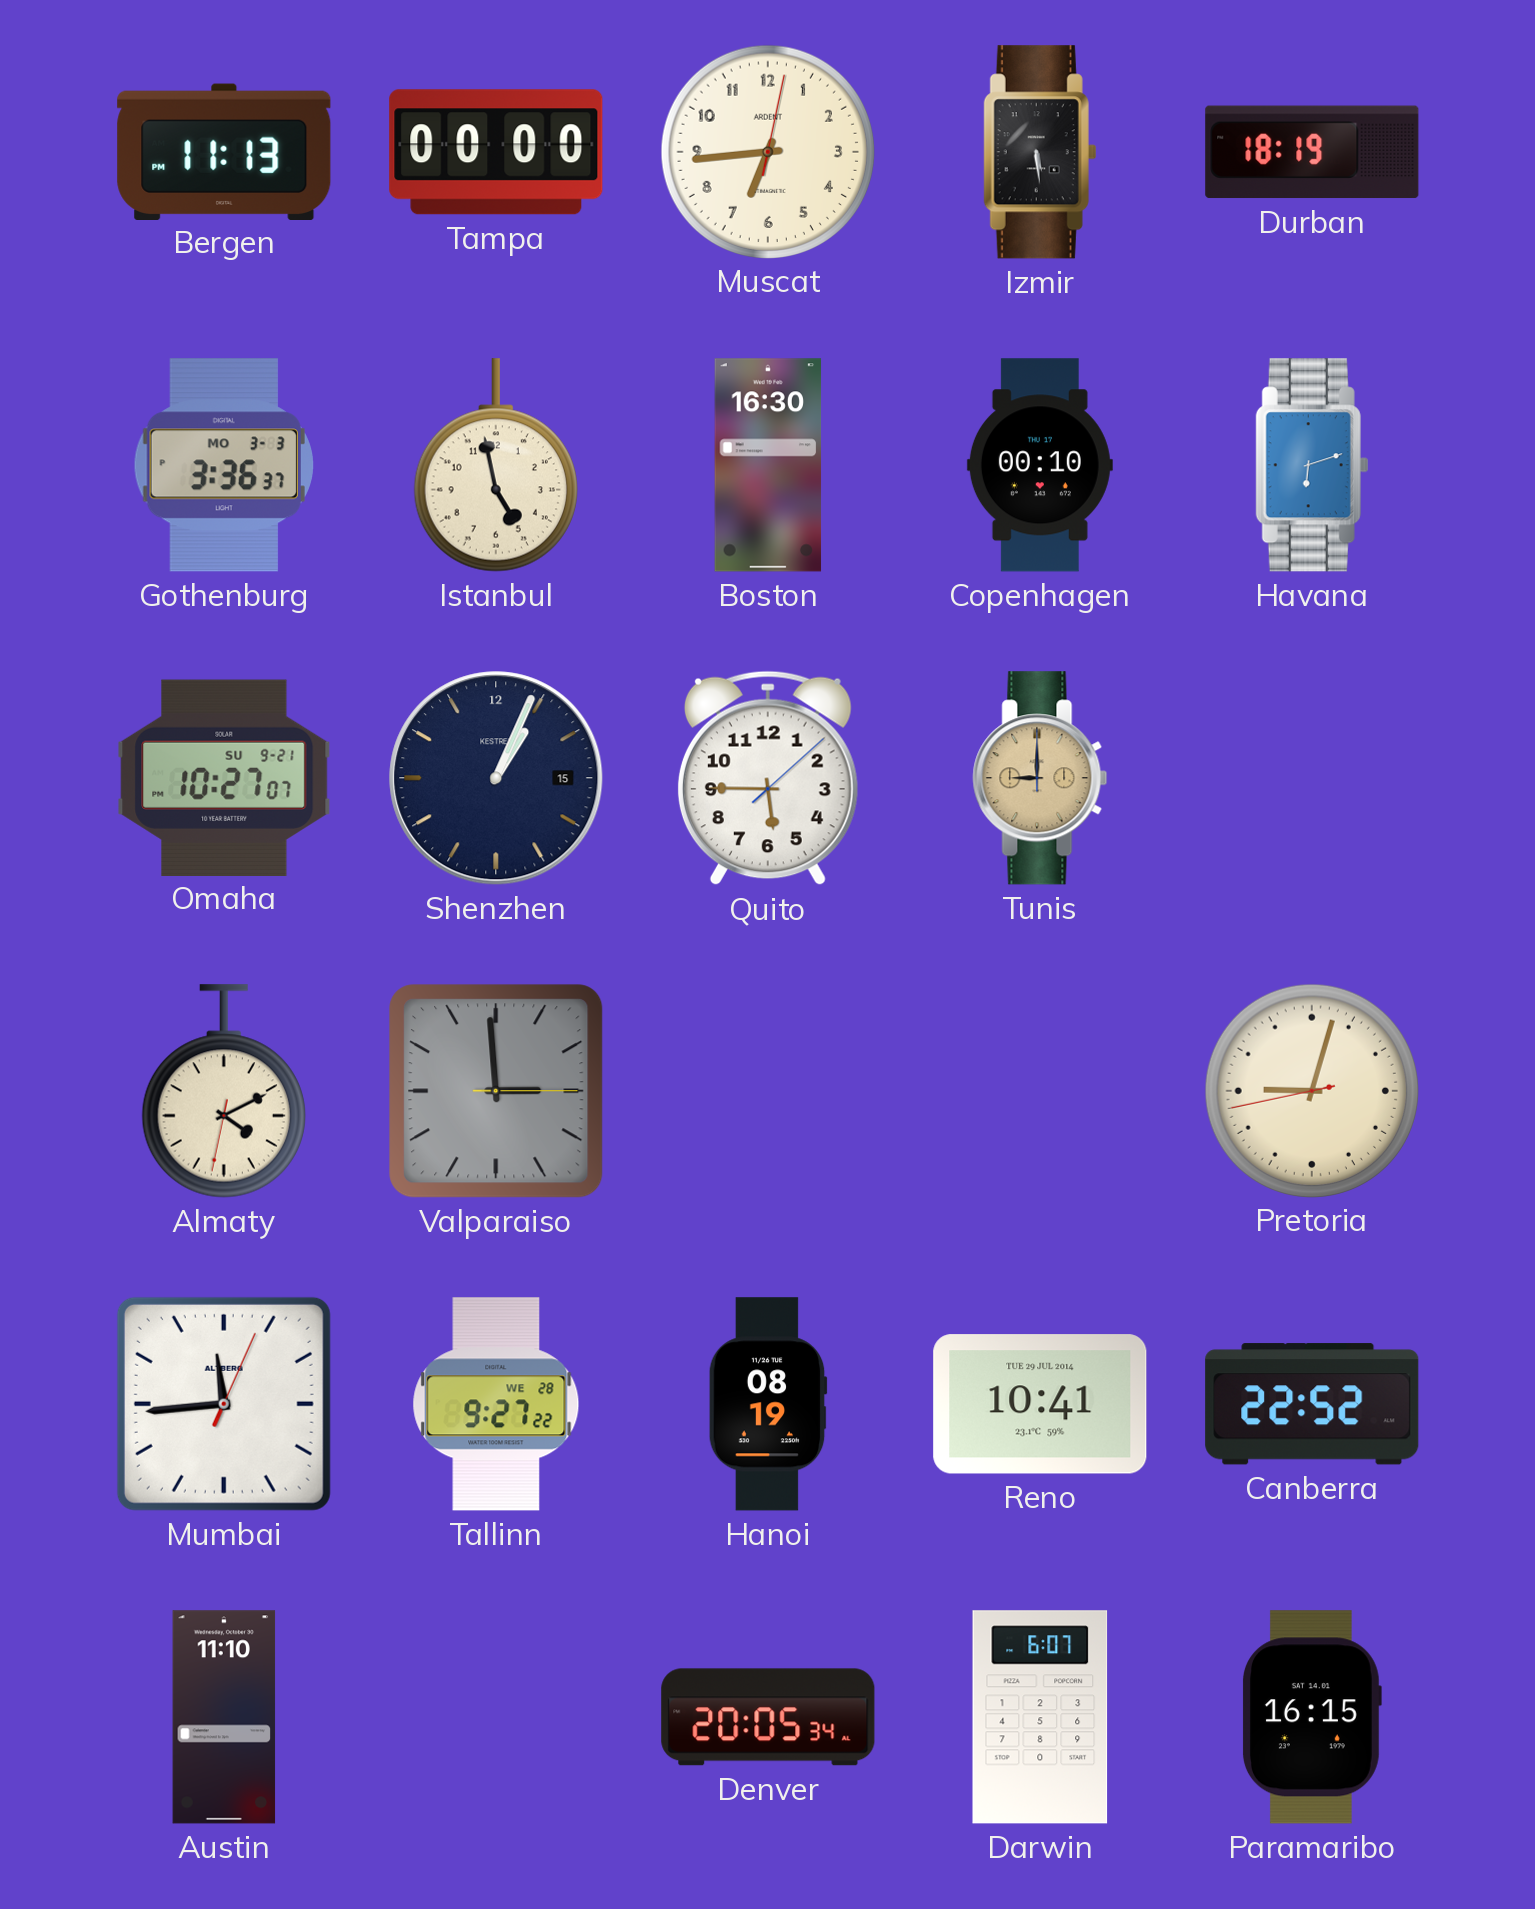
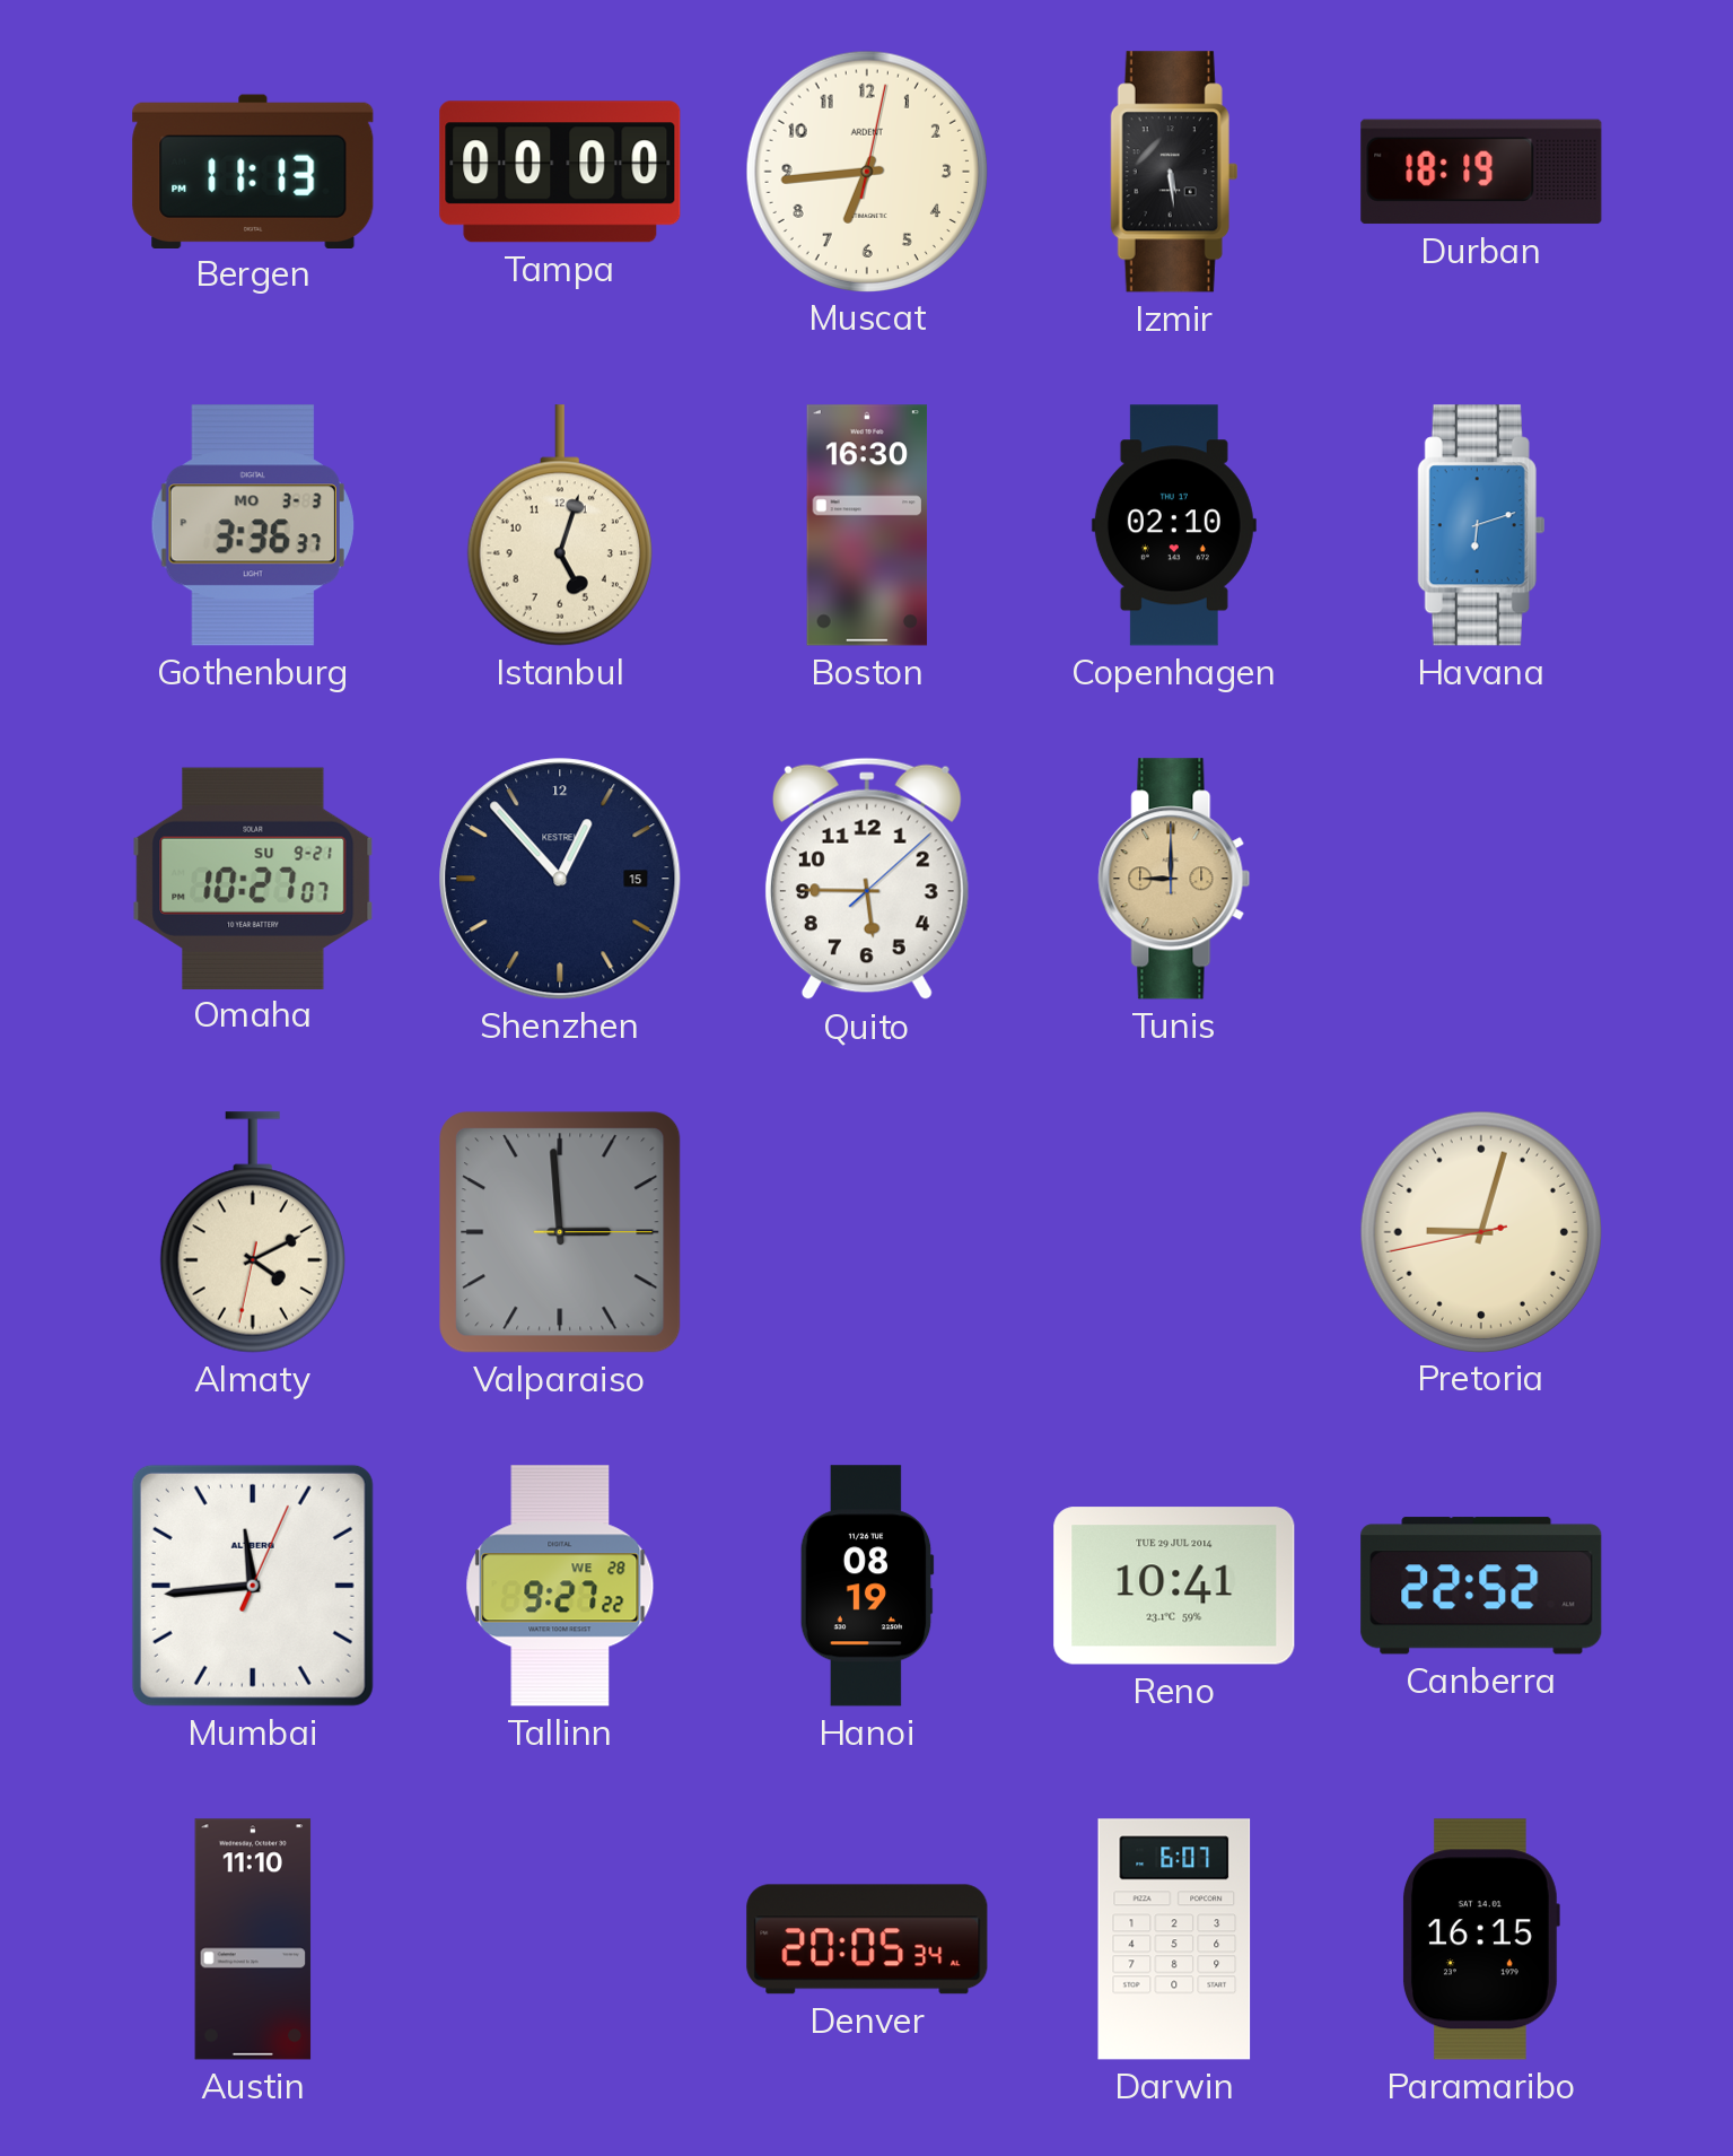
Istanbul: 4:58 -> 5:03 (560, 525)
Copenhagen: 00:10 -> 02:10 (1174, 525)
Shenzhen: 1:04 -> 12:53 (560, 879)
